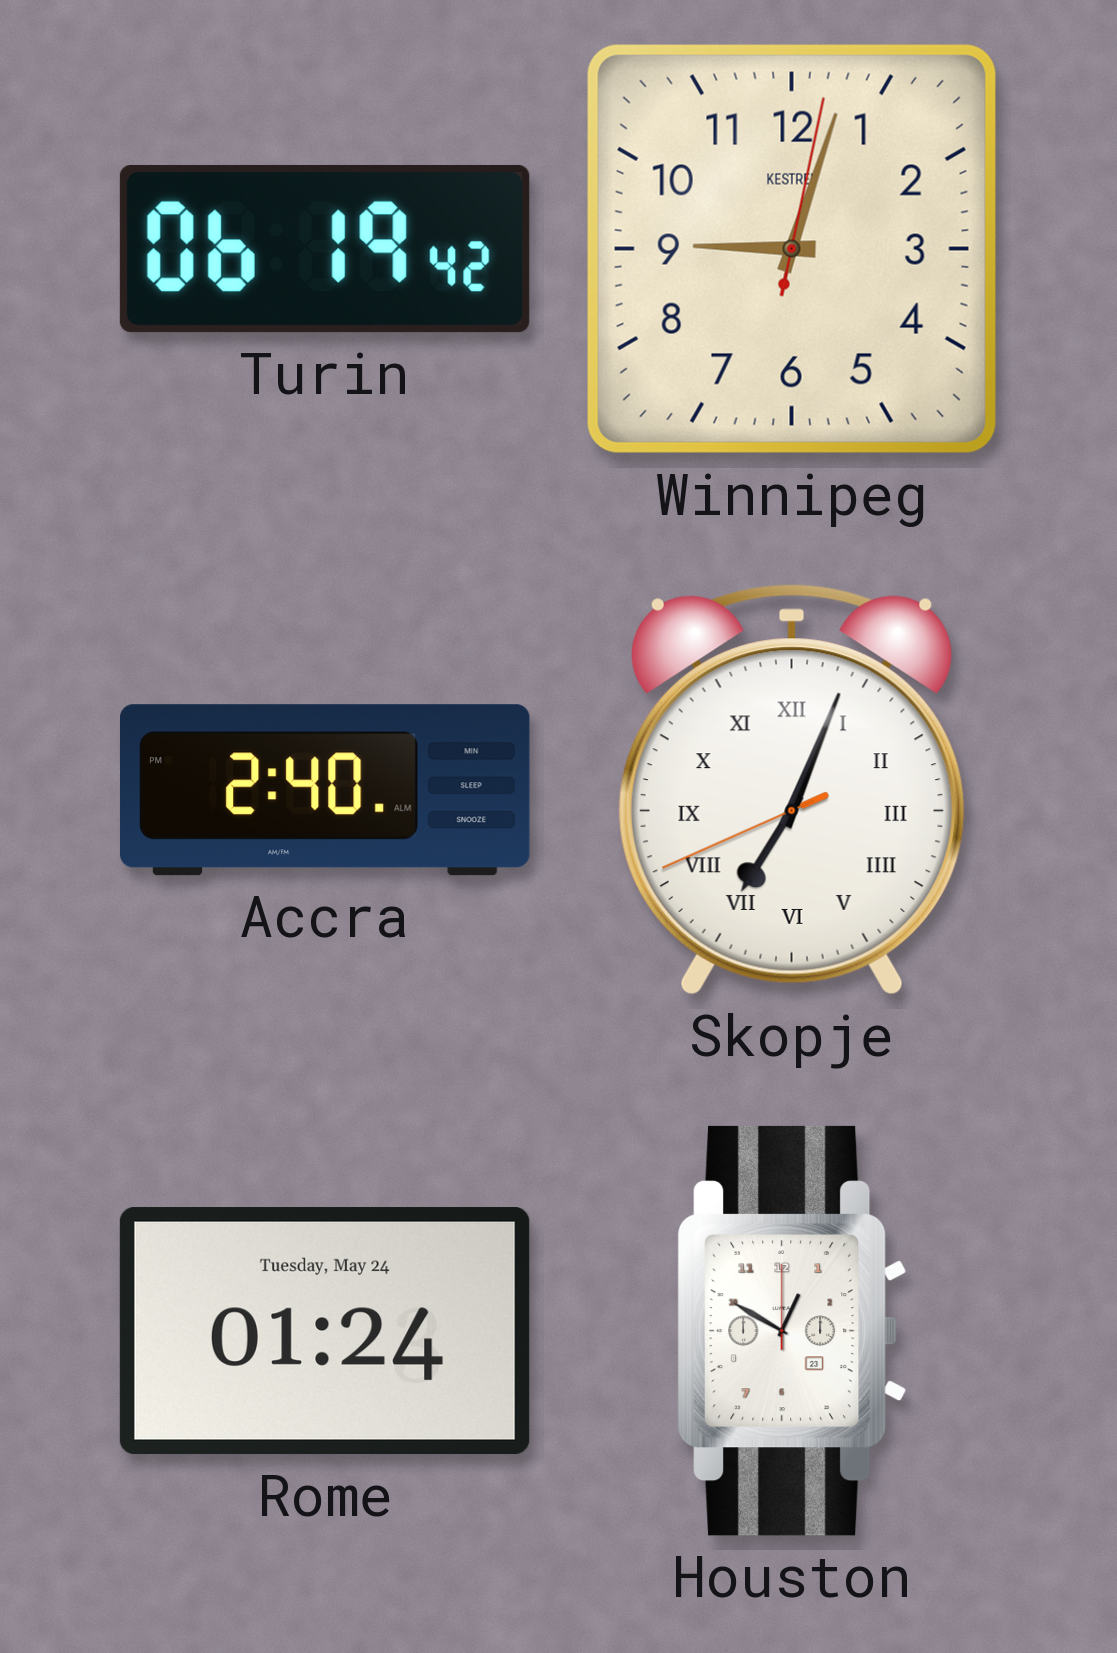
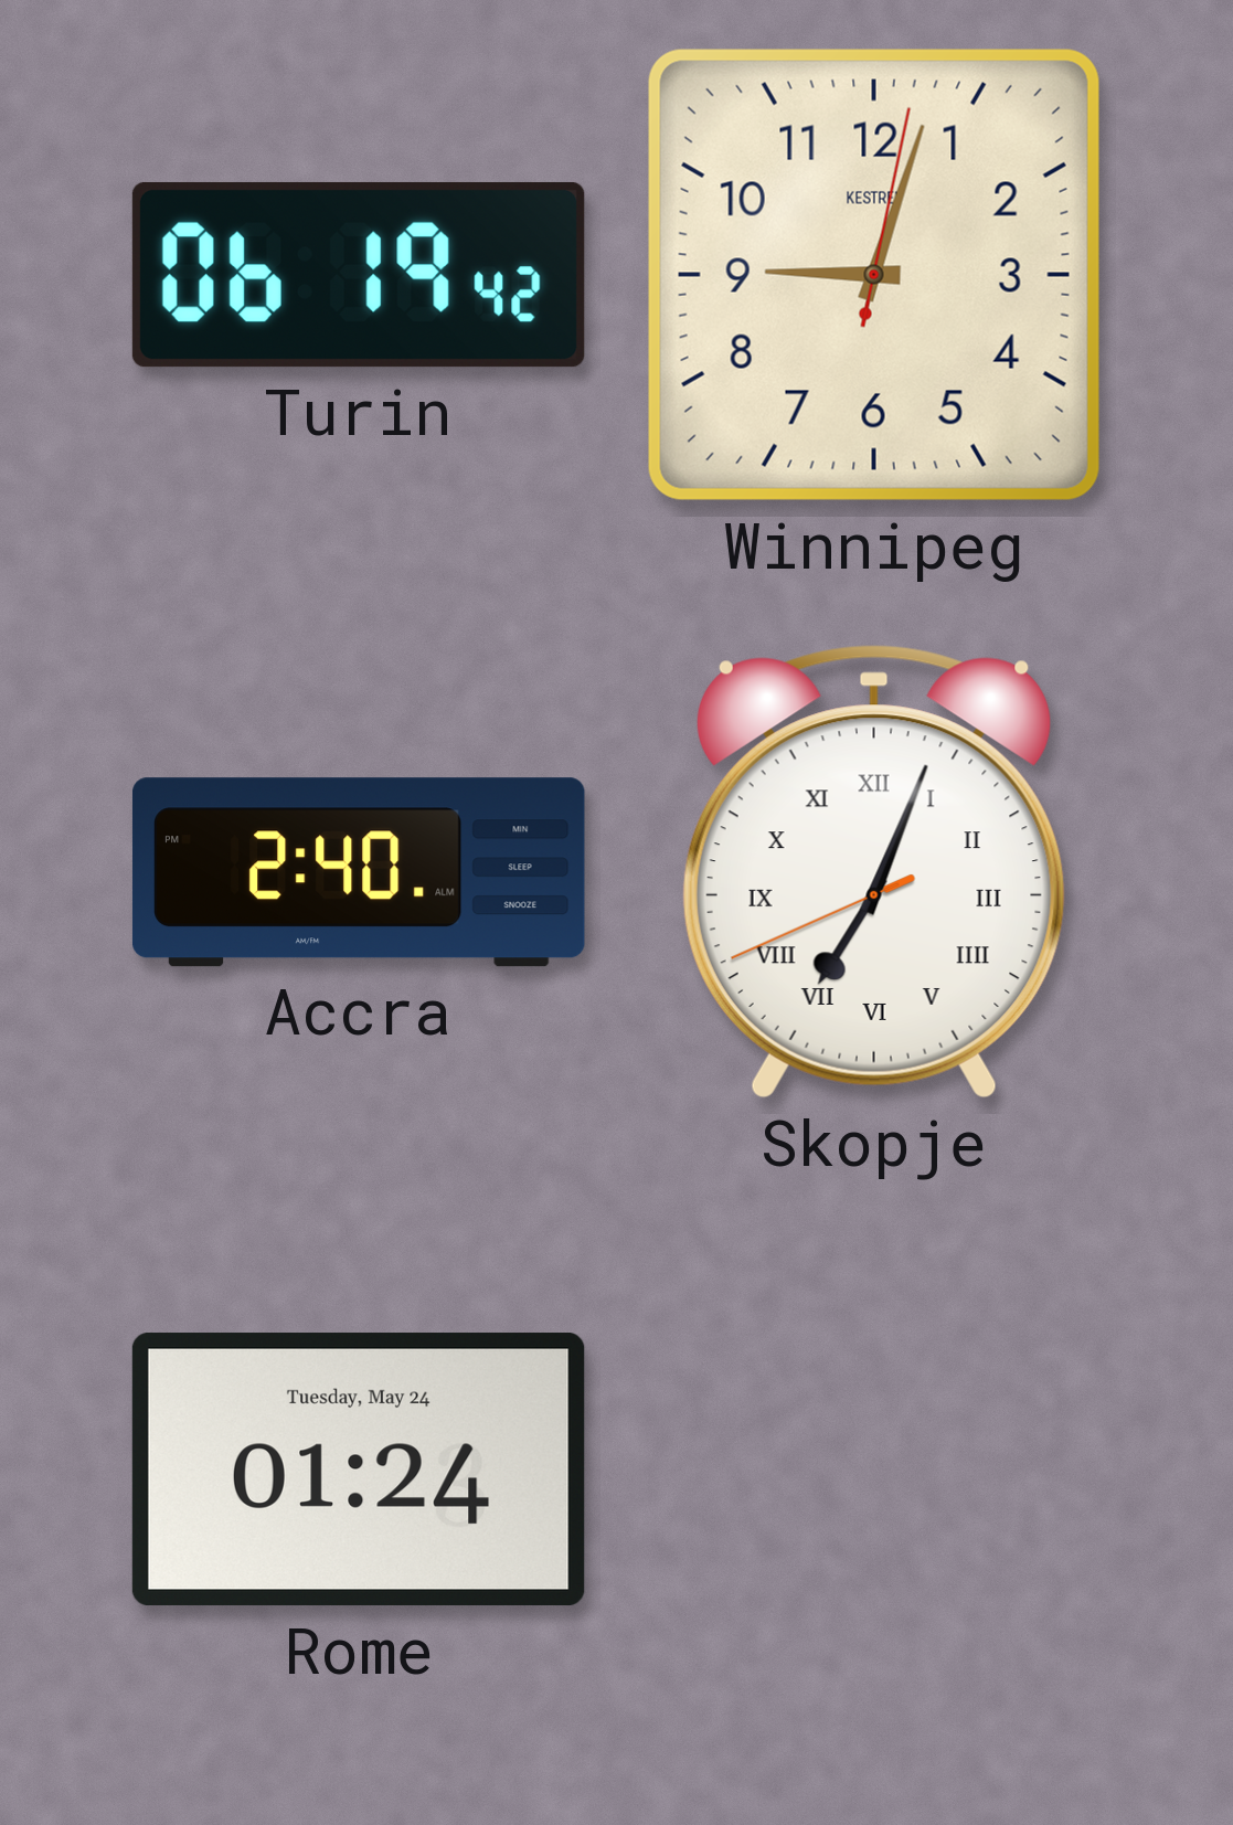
Houston: 12:50 -> none (792, 1331)
